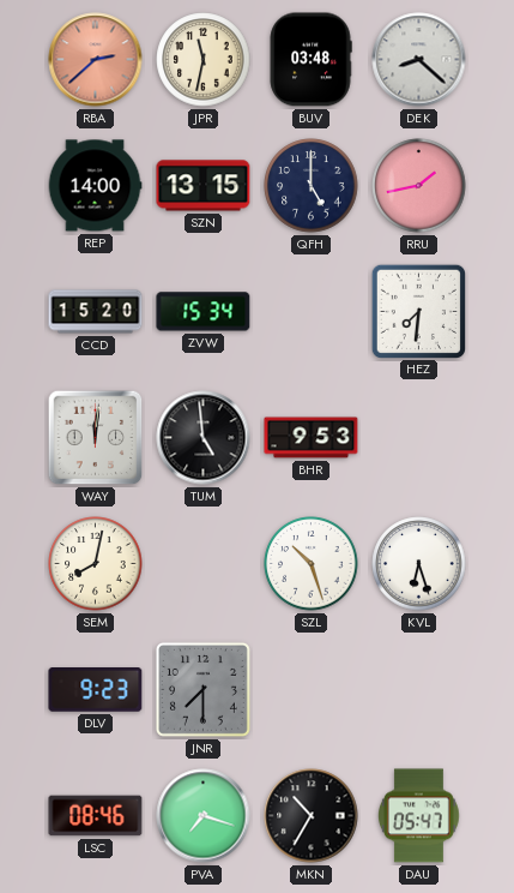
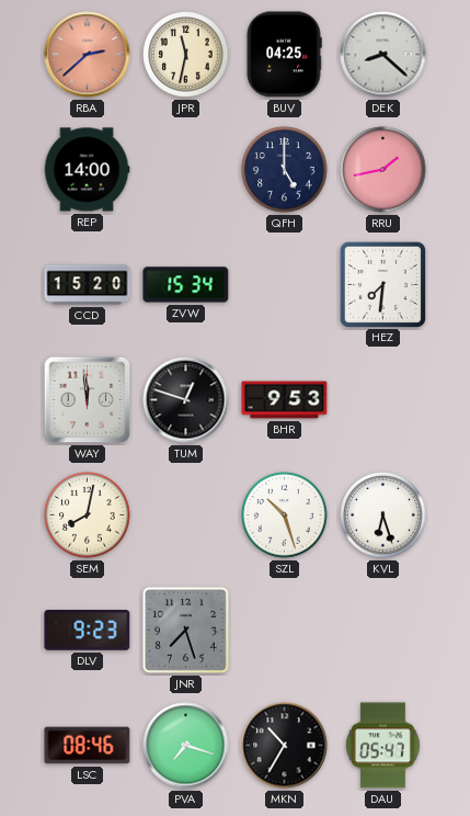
BUV: 03:48 -> 04:25 (284, 55)
SZN: 13:15 -> none (204, 186)
WAY: 12:01 -> 11:59 (88, 400)
TUM: 4:59 -> 12:48 (186, 400)
JNR: 7:30 -> 7:27 (185, 630)
